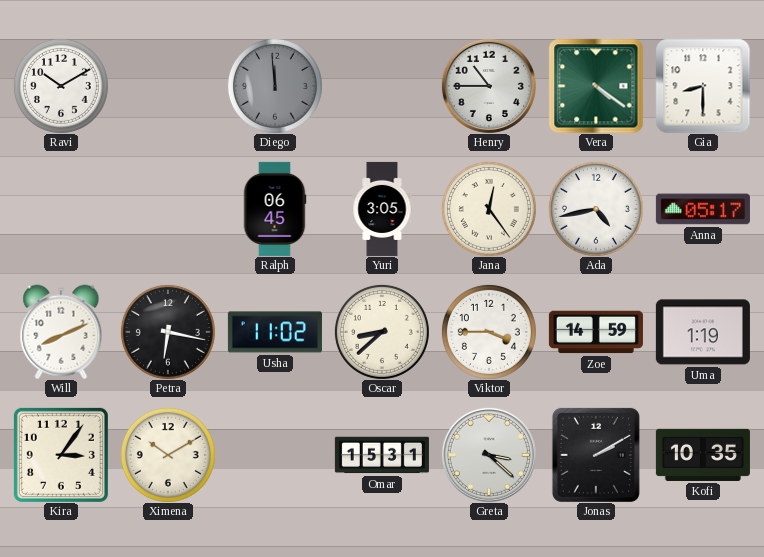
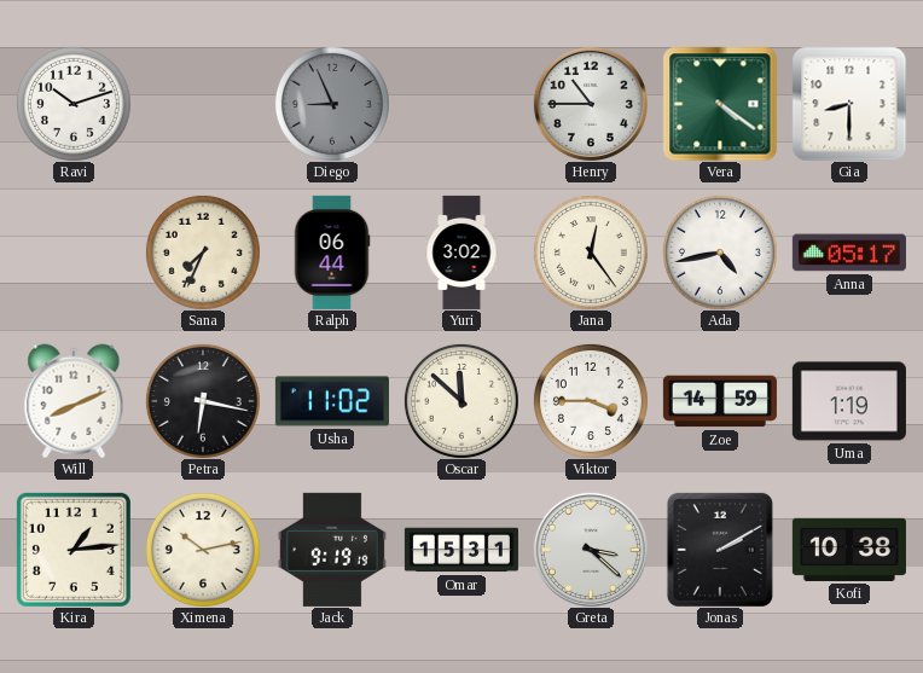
Ravi: 10:10 -> 10:12 (74, 104)
Diego: 11:59 -> 8:56 (332, 104)
Sana: none -> 7:34 (203, 253)
Ralph: 06:45 -> 06:44 (332, 253)
Yuri: 3:05 -> 3:02 (461, 253)
Oscar: 8:38 -> 11:52 (461, 401)
Kira: 3:06 -> 1:14 (74, 550)
Ximena: 10:10 -> 10:13 (203, 550)
Jack: none -> 9:19 (332, 550)
Kofi: 10:35 -> 10:38 (849, 550)
